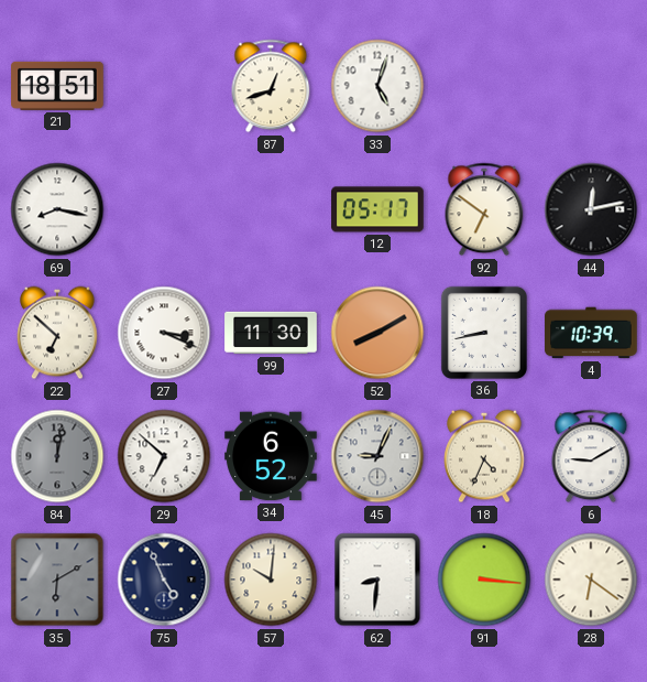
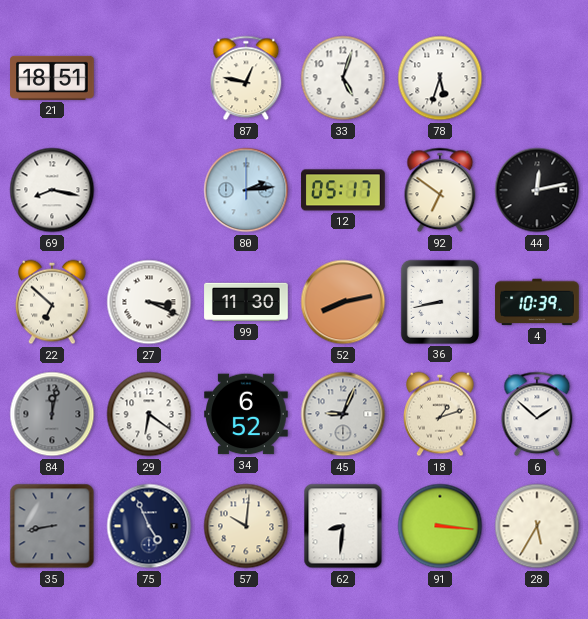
87: 12:42 -> 12:47 (246, 78)
78: none -> 5:33 (440, 78)
80: none -> 2:14 (246, 190)
52: 8:10 -> 8:13 (343, 302)
29: 6:52 -> 6:21 (149, 414)
18: 4:34 -> 1:12 (441, 414)
6: 9:10 -> 1:52 (537, 414)
35: 6:10 -> 8:43 (52, 526)
28: 6:21 -> 5:35 (537, 526)
